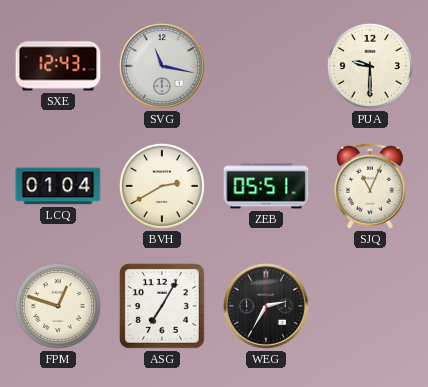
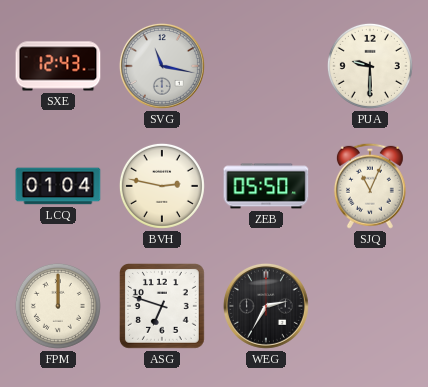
BVH: 2:40 -> 2:47 (162, 186)
ZEB: 05:51 -> 05:50 (266, 186)
FPM: 12:48 -> 12:00 (58, 306)
ASG: 7:05 -> 6:48 (162, 306)
